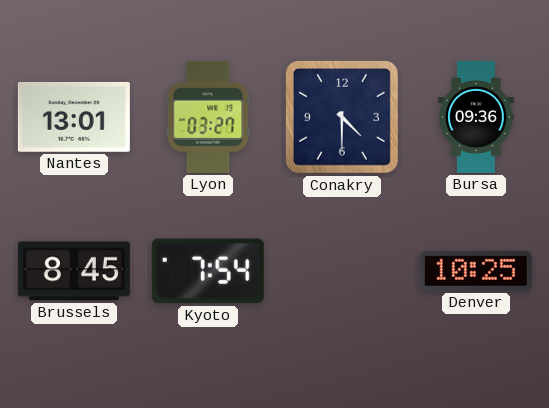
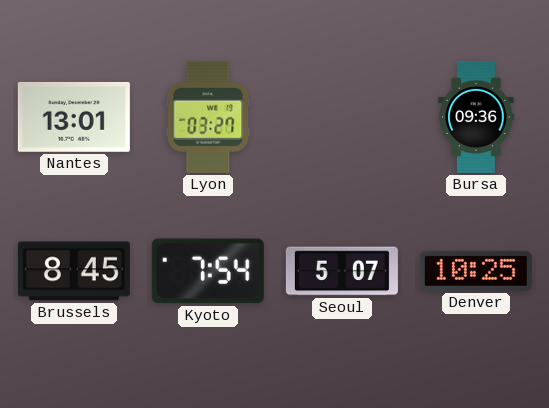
Conakry: 4:30 -> none (342, 117)
Seoul: none -> 5:07 (342, 271)
